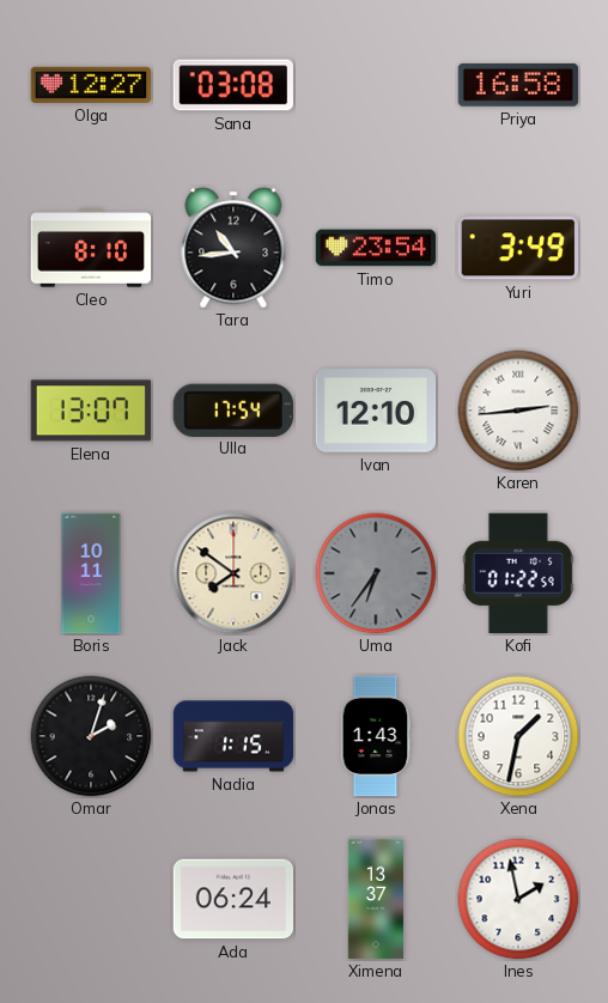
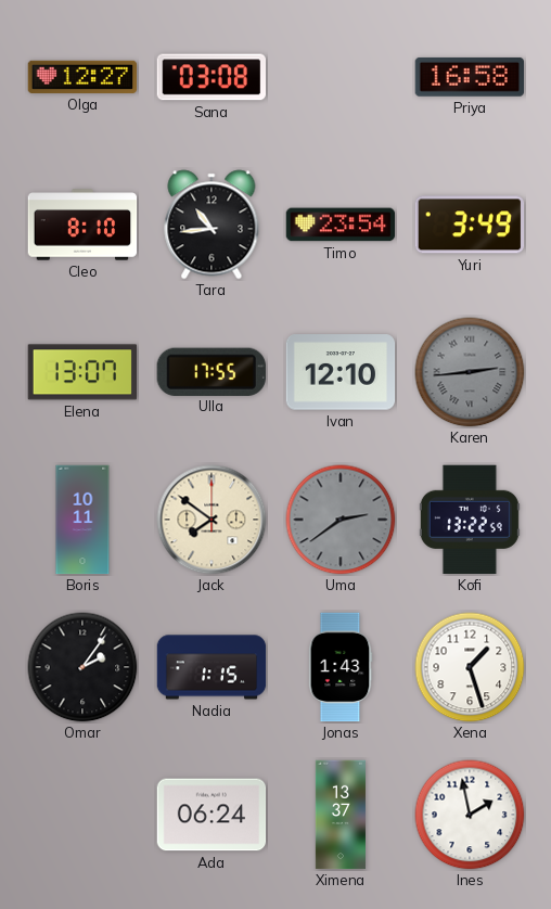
Ulla: 17:54 -> 17:55 (212, 371)
Karen dial: white -> grey (470, 372)
Uma: 6:36 -> 2:39 (341, 520)
Kofi: 01:22 -> 13:22 (470, 520)
Omar: 2:03 -> 2:06 (82, 667)
Xena: 1:32 -> 1:27 (470, 667)
